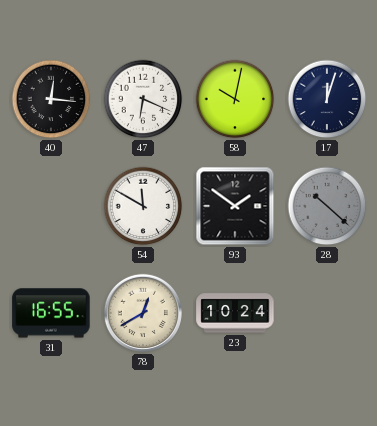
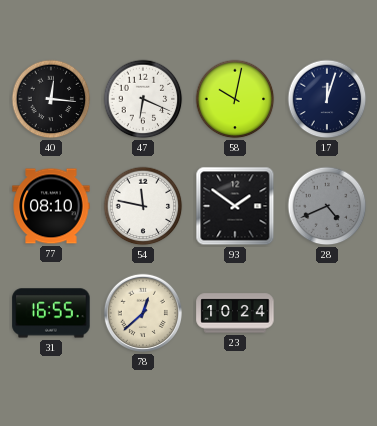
77: none -> 08:10 (51, 206)
54: 11:50 -> 11:47 (143, 206)
28: 10:22 -> 4:41 (327, 206)
78: 12:40 -> 12:38 (143, 313)
